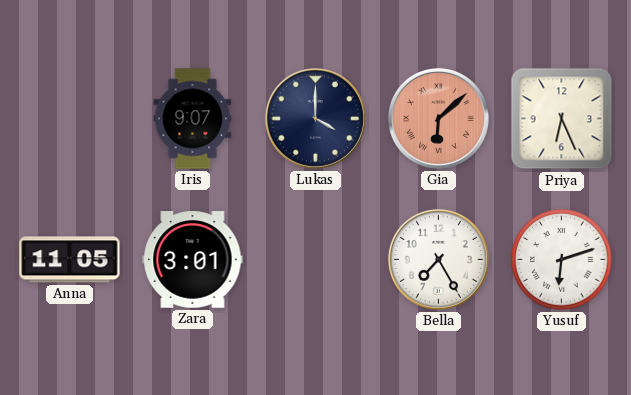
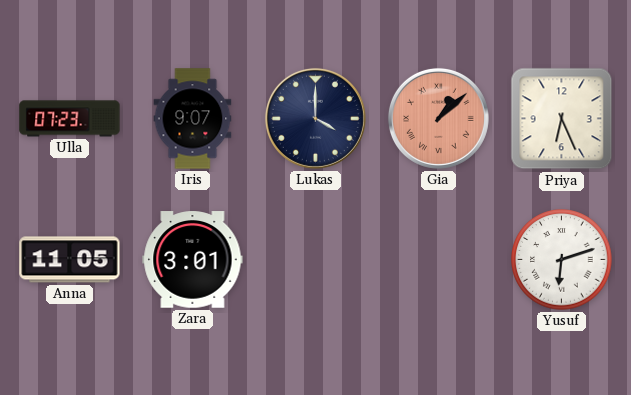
Ulla: none -> 07:23 (70, 119)
Gia: 6:08 -> 1:08 (438, 118)
Bella: 7:25 -> none (438, 259)
